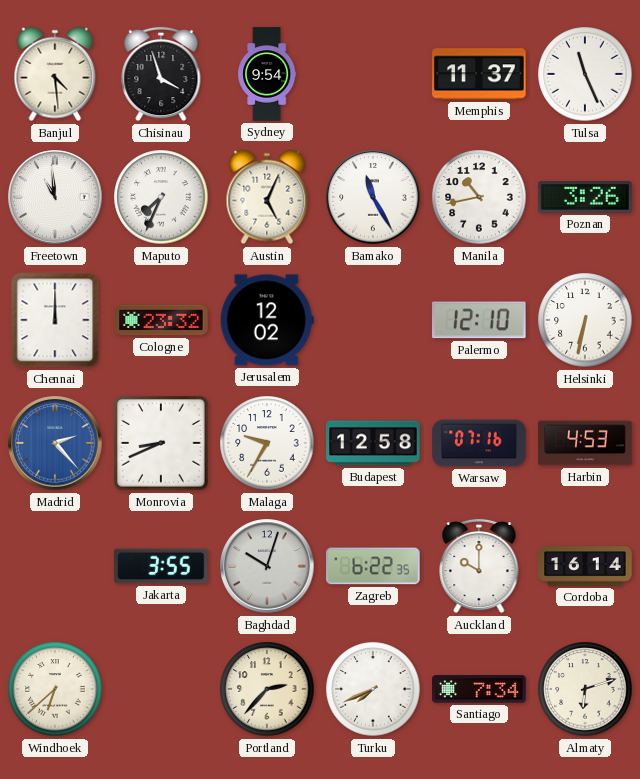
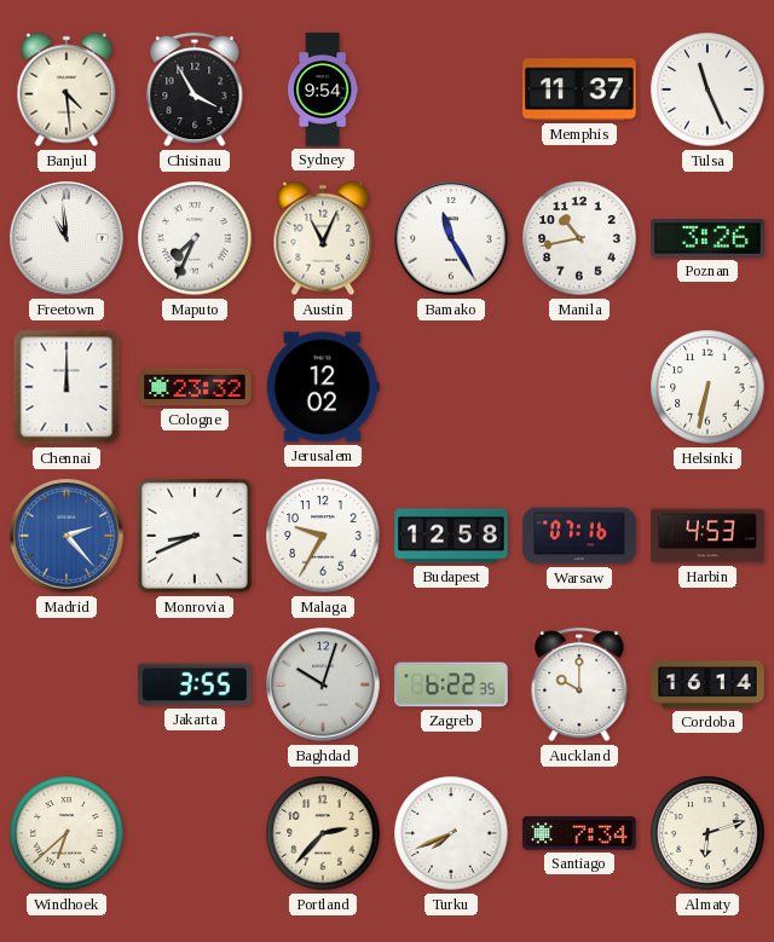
Chisinau: 3:57 -> 3:55 (195, 89)
Austin: 5:04 -> 11:04 (323, 238)
Palermo: 12:10 -> none (480, 320)
